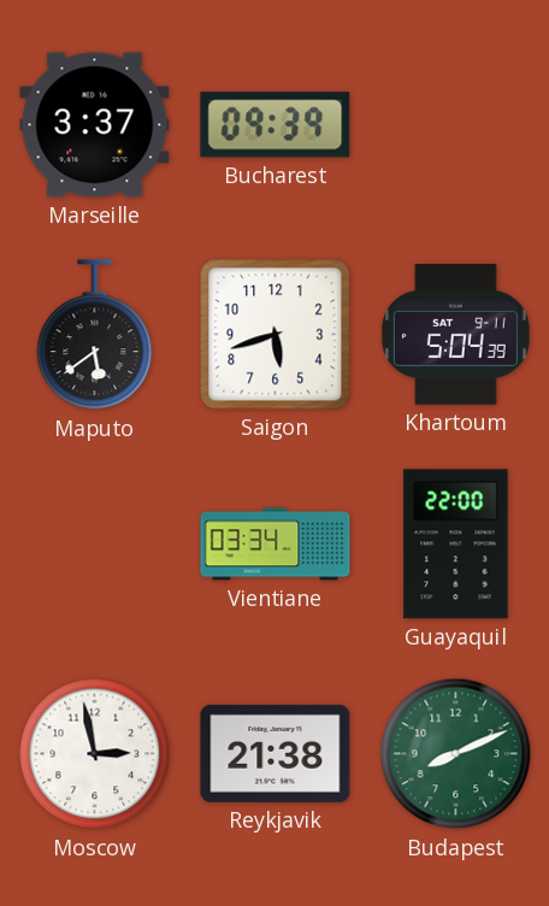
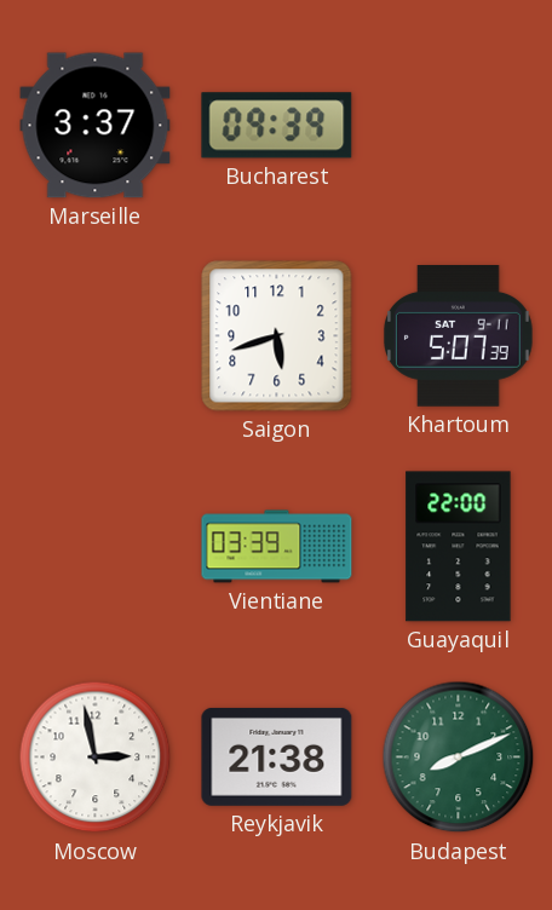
Maputo: 5:39 -> none (95, 335)
Khartoum: 5:04 -> 5:07 (458, 336)
Vientiane: 03:34 -> 03:39 (277, 547)
